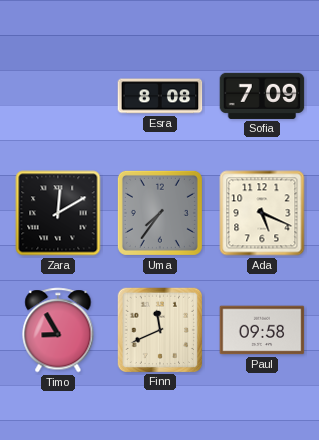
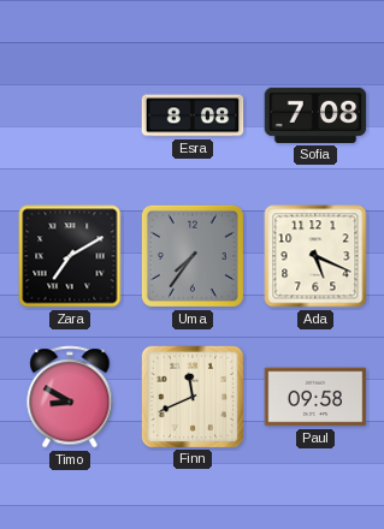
Sofia: 7:09 -> 7:08 (315, 115)
Zara: 12:10 -> 7:10 (70, 256)
Timo: 8:55 -> 8:50 (70, 397)
